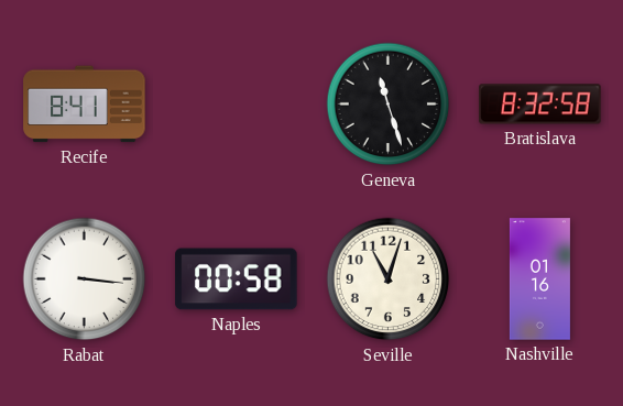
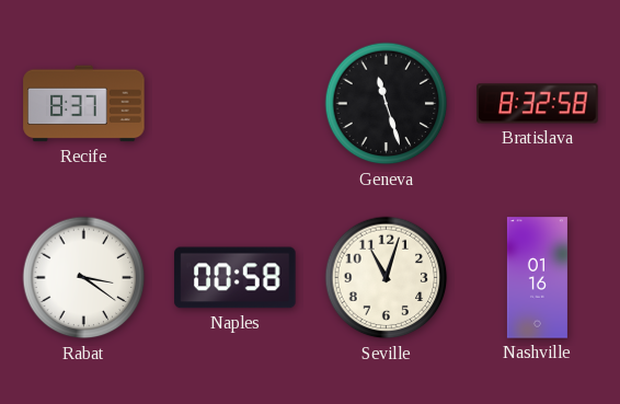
Recife: 8:41 -> 8:37 (84, 104)
Rabat: 3:16 -> 3:21 (84, 278)
